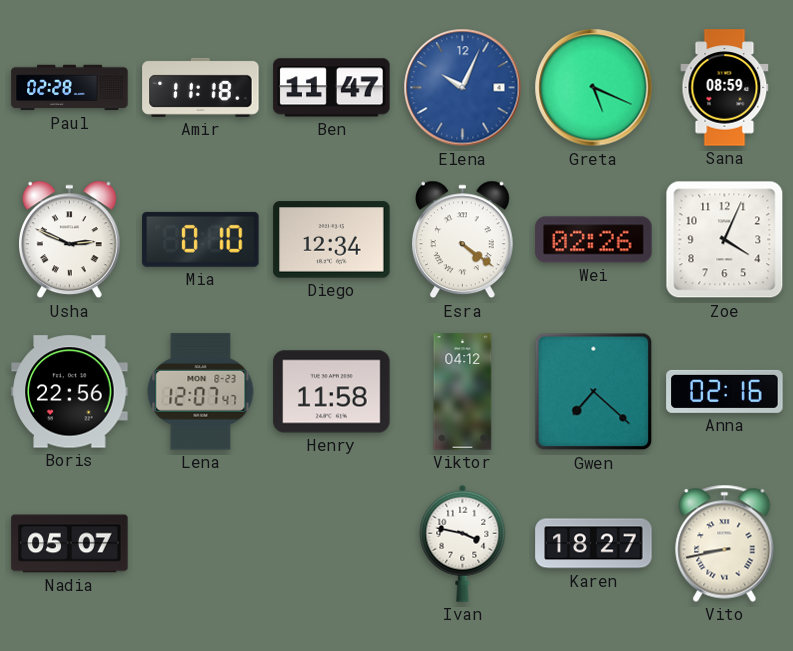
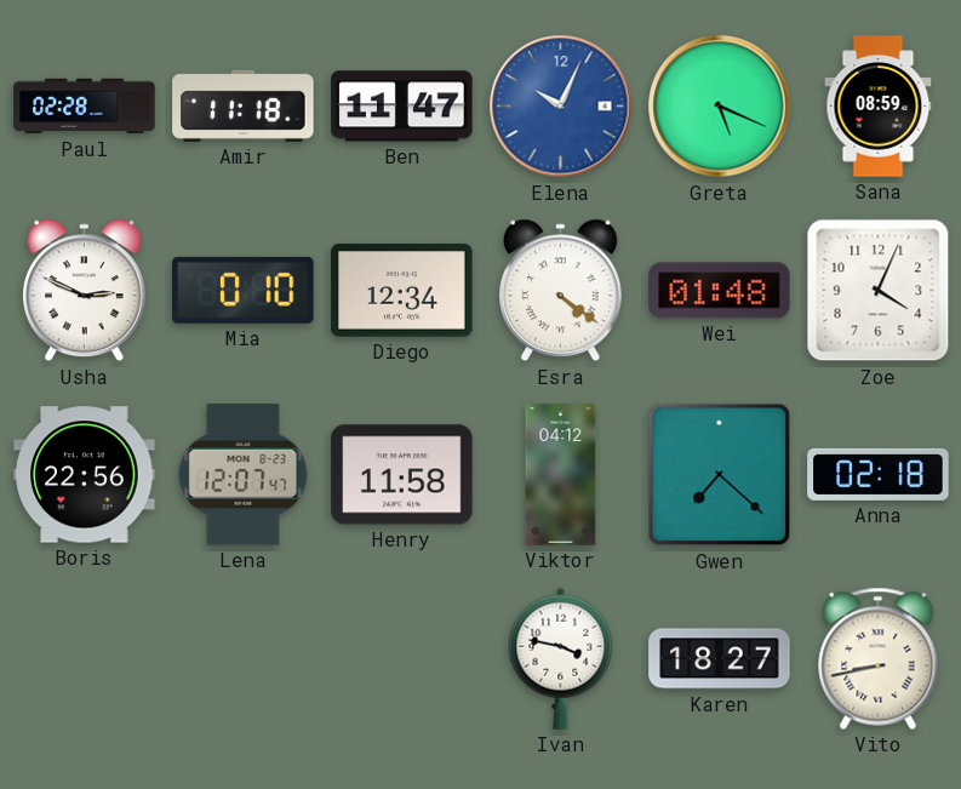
Wei: 02:26 -> 01:48 (720, 291)
Anna: 02:16 -> 02:18 (879, 474)
Nadia: 05:07 -> none (70, 544)
